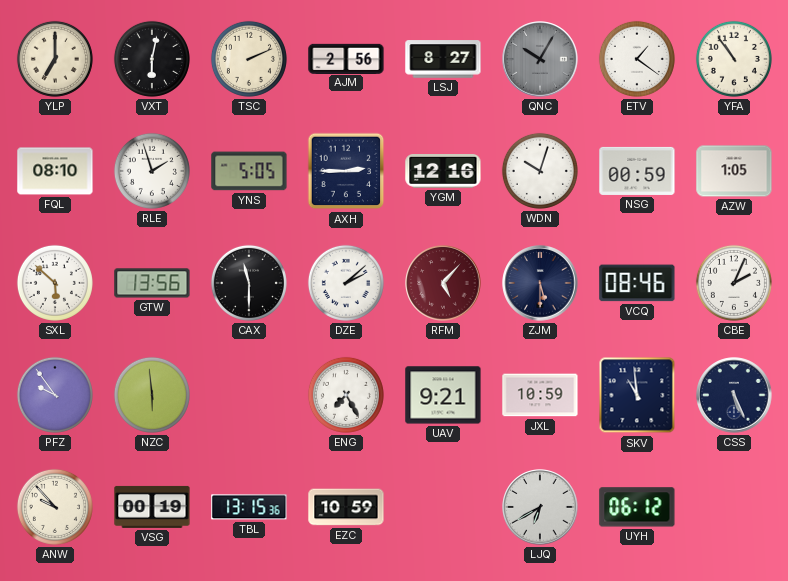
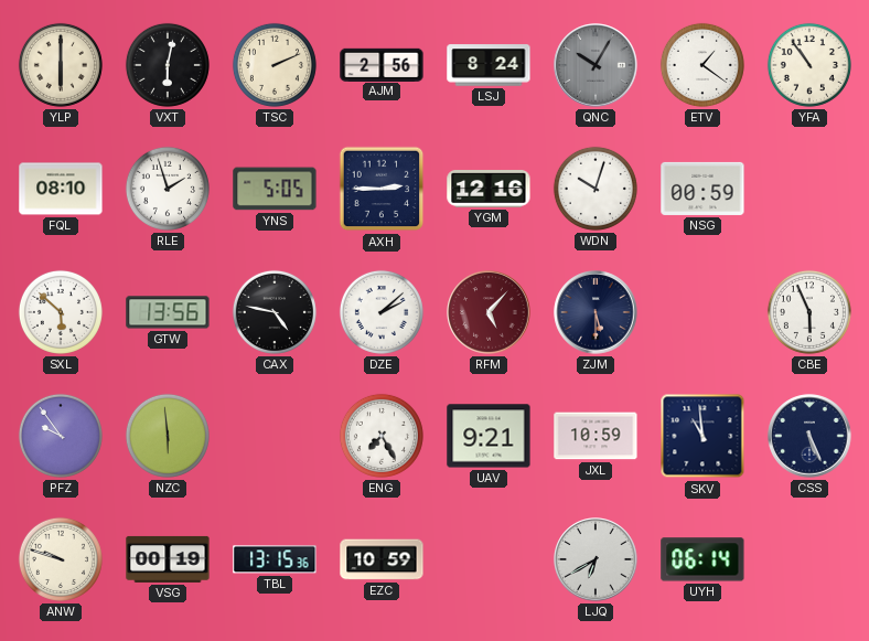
YLP: 7:00 -> 6:00 (61, 65)
LSJ: 8:27 -> 8:24 (489, 65)
AZW: 1:05 -> none (734, 171)
CAX: 11:30 -> 4:47 (275, 312)
VCQ: 08:46 -> none (637, 283)
CBE: 2:04 -> 5:56 (809, 312)
ANW: 9:53 -> 9:48 (61, 559)
UYH: 06:12 -> 06:14 (702, 559)
